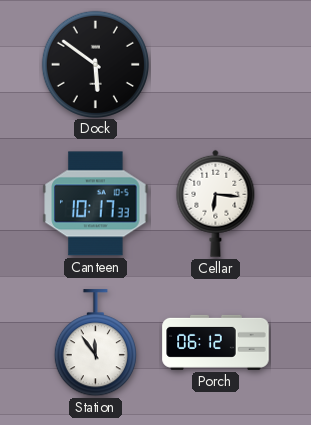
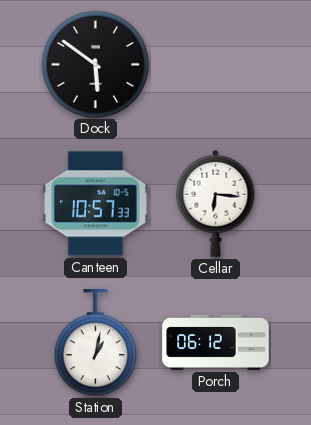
Canteen: 10:17 -> 10:57 (96, 204)
Station: 11:54 -> 1:02 (95, 343)
